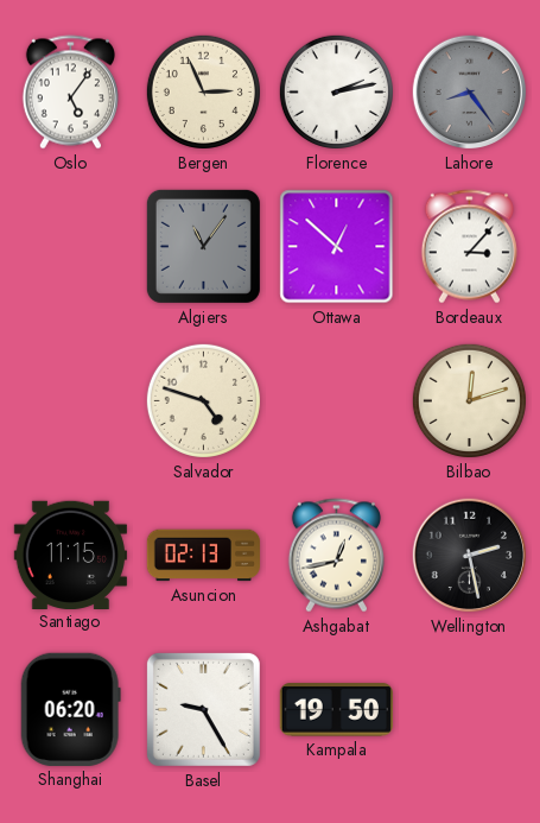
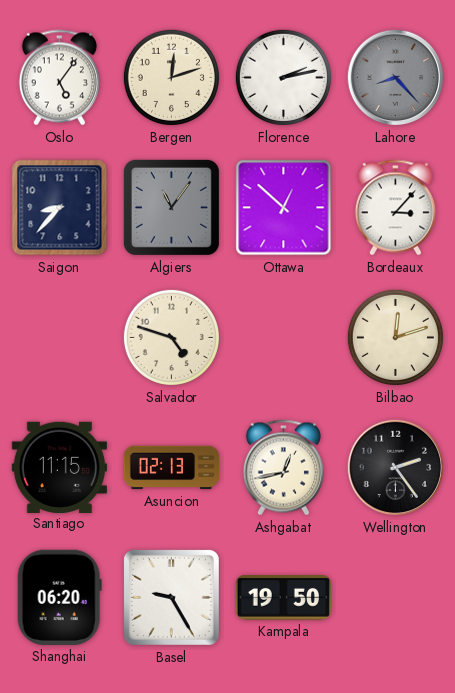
Bergen: 2:56 -> 12:12 (171, 77)
Lahore: 8:24 -> 8:23 (396, 78)
Saigon: none -> 8:37 (60, 208)
Wellington: 2:28 -> 2:24 (396, 468)
